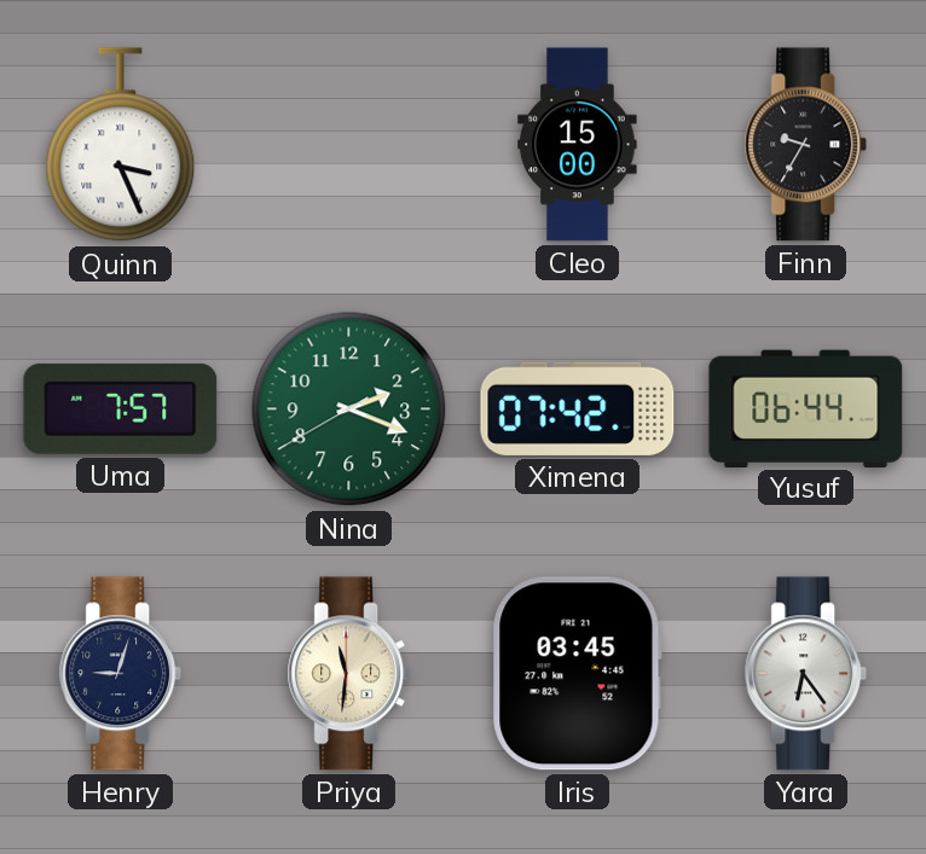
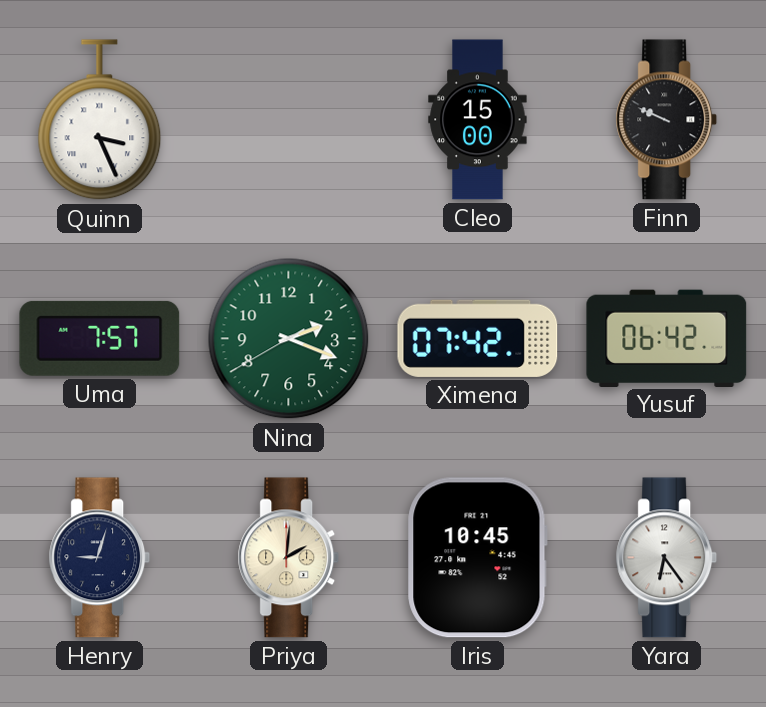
Finn: 9:35 -> 9:49 (667, 120)
Yusuf: 06:44 -> 06:42 (667, 338)
Priya: 11:31 -> 2:01 (289, 558)
Iris: 03:45 -> 10:45 (477, 558)
